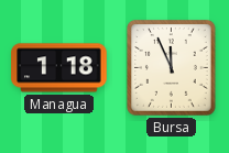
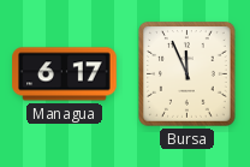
Managua: 1:18 -> 6:17 (65, 74)
